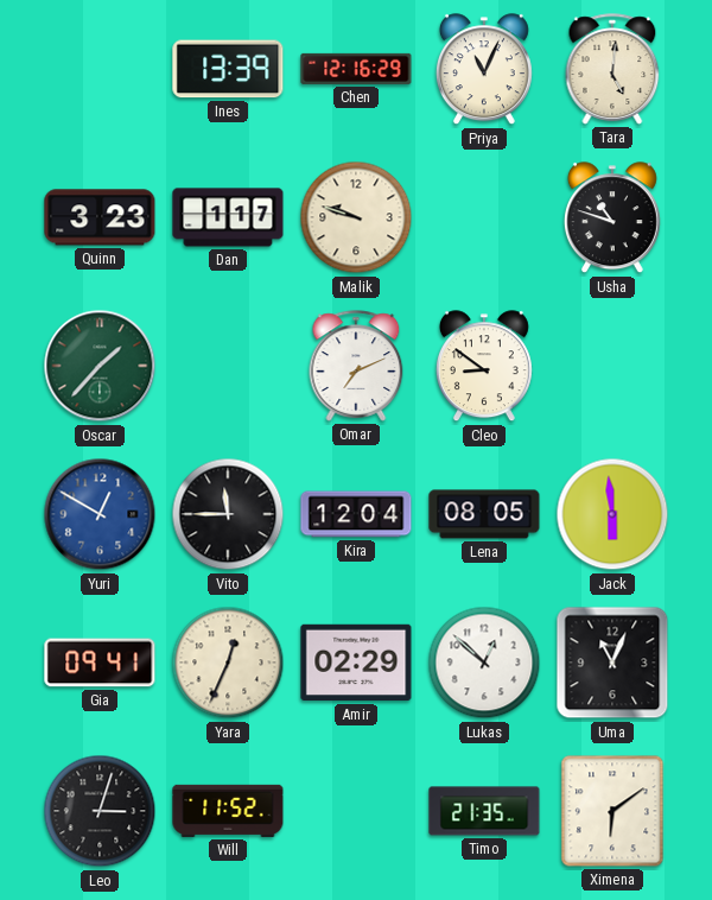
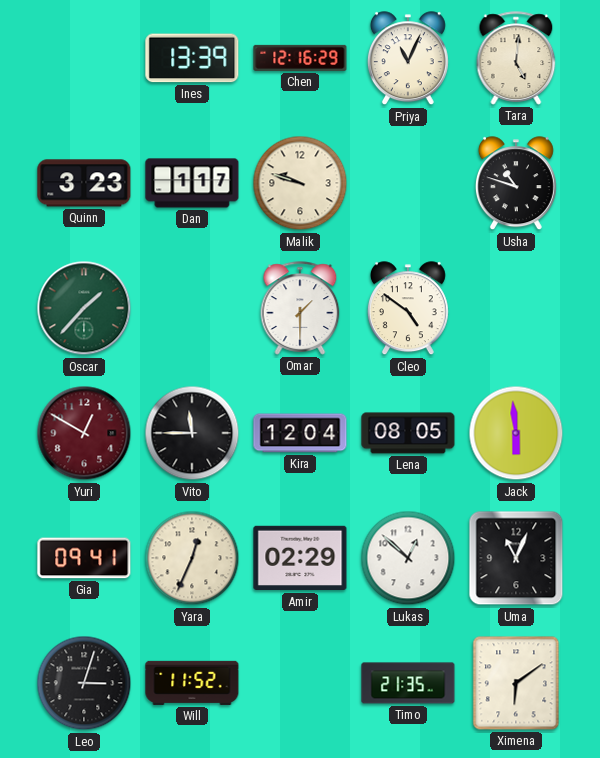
Omar: 7:11 -> 1:30 (300, 308)
Cleo: 8:51 -> 4:51 (408, 309)
Yuri dial: blue -> burgundy (84, 433)
